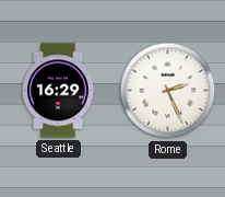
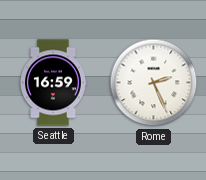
Seattle: 16:29 -> 16:59 (54, 83)
